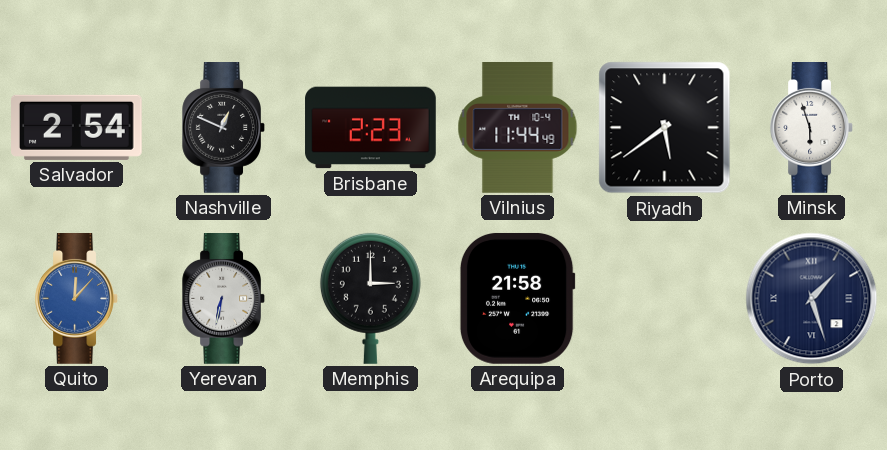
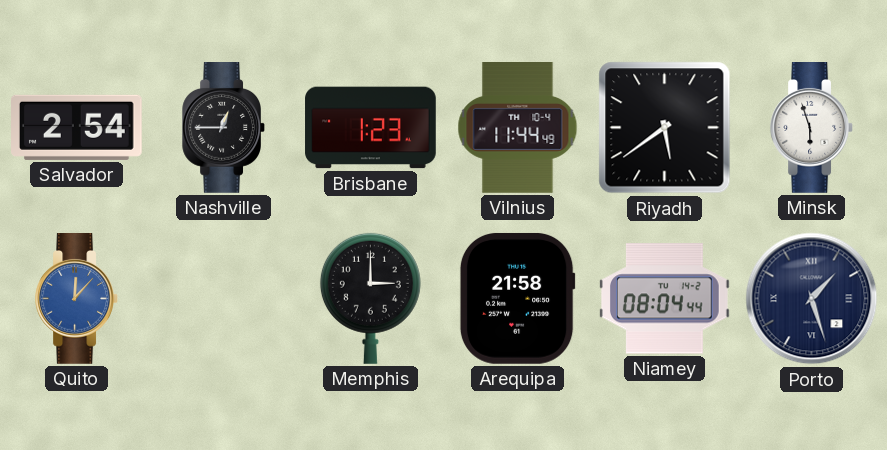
Nashville: 12:49 -> 12:45 (223, 128)
Brisbane: 2:23 -> 1:23 (371, 128)
Yerevan: 6:32 -> none (223, 299)
Niamey: none -> 08:04 (664, 299)
